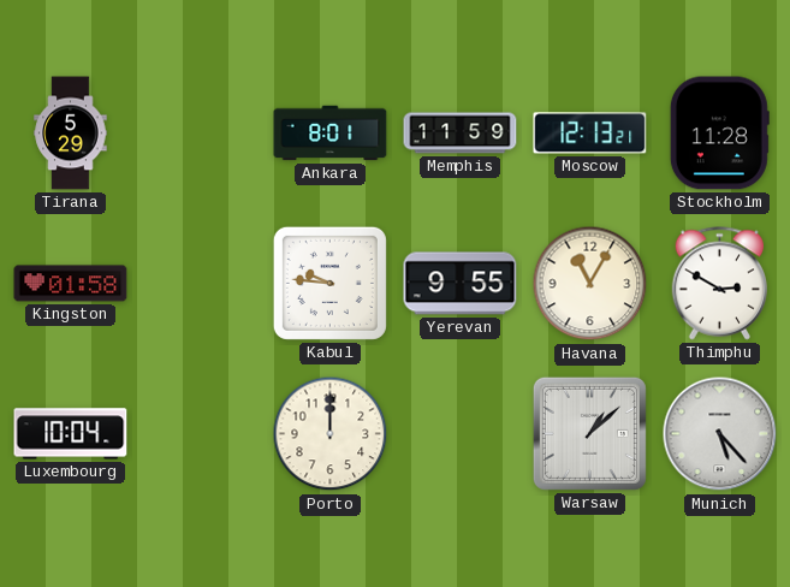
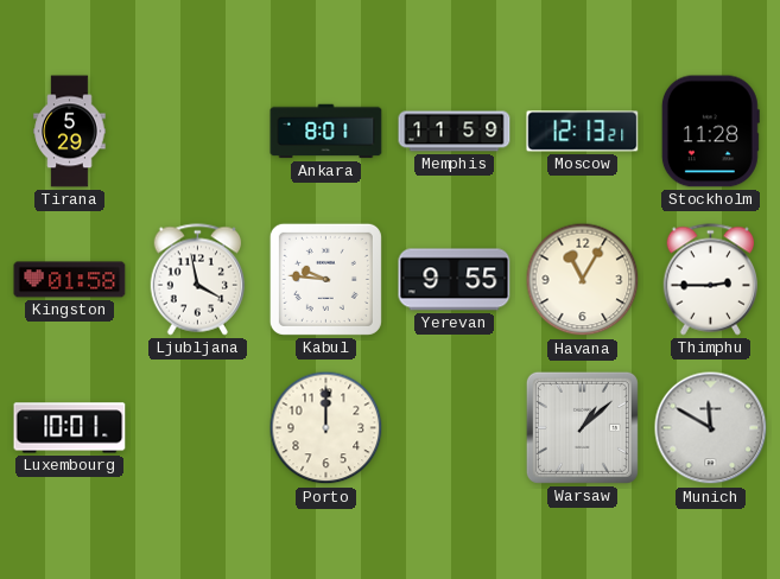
Ljubljana: none -> 3:58 (198, 280)
Thimphu: 2:50 -> 2:45 (711, 280)
Luxembourg: 10:04 -> 10:01 (70, 428)
Munich: 5:23 -> 11:50 (711, 428)
